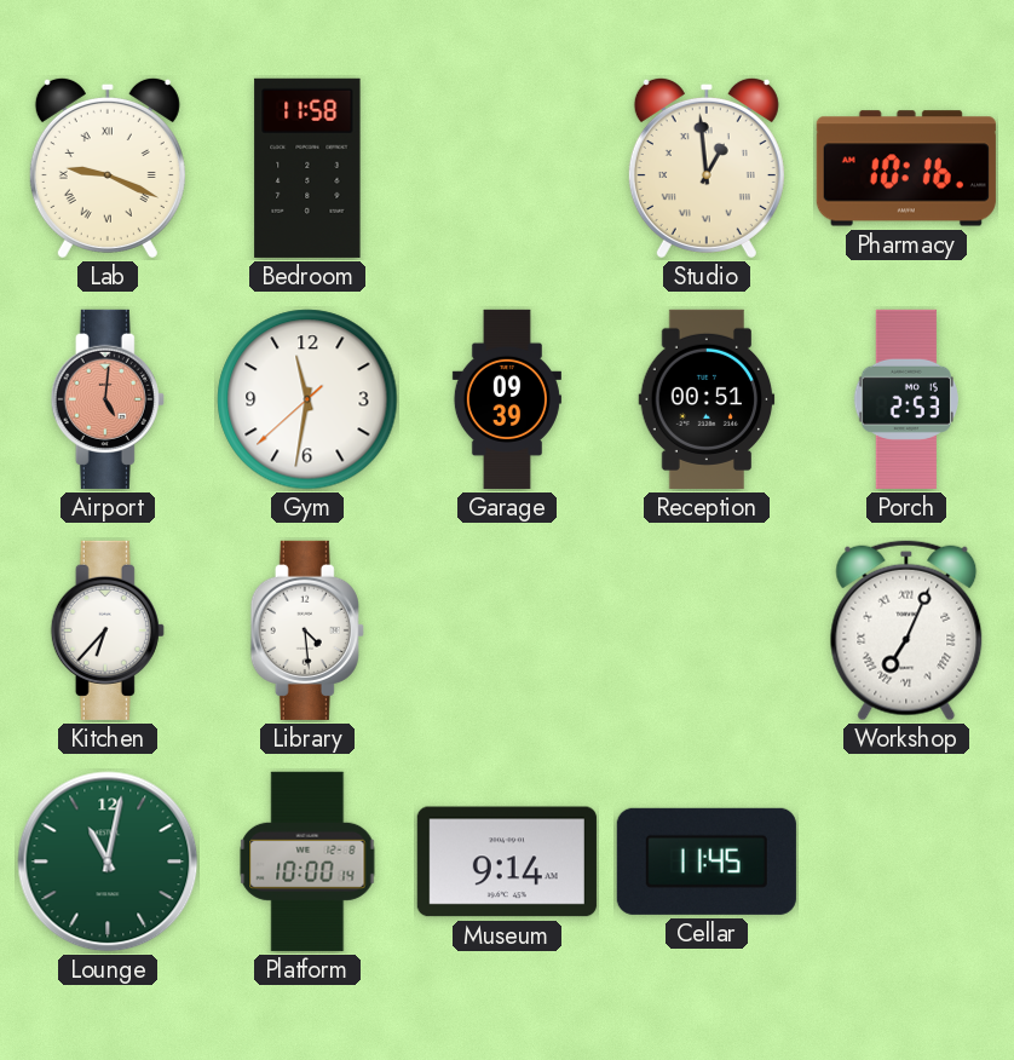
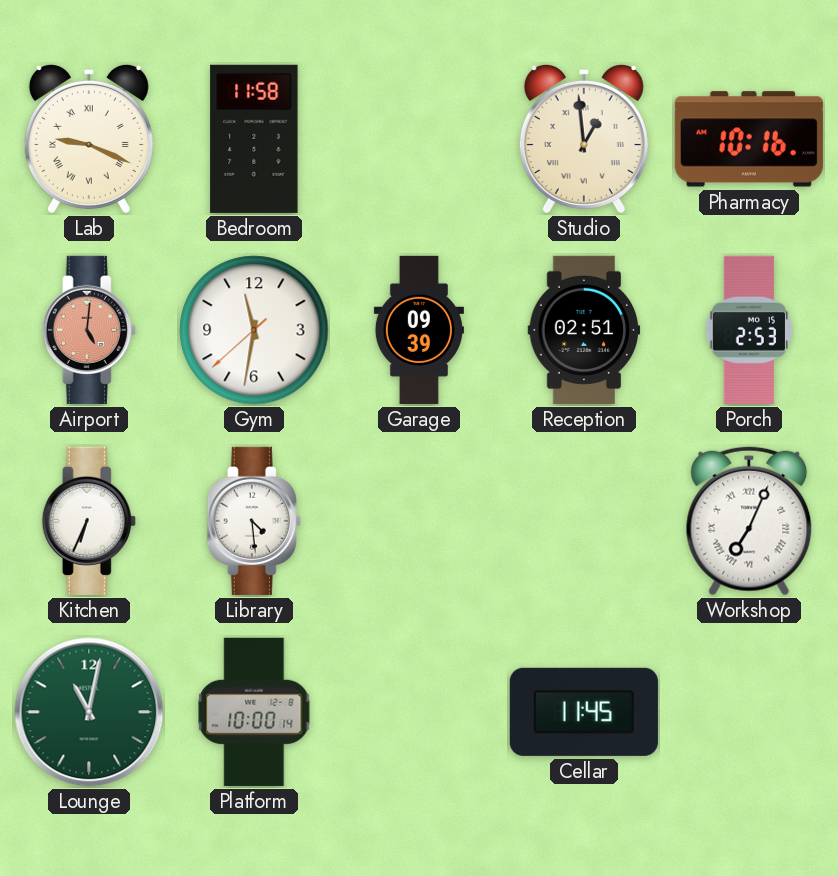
Reception: 00:51 -> 02:51 (584, 330)
Kitchen: 6:37 -> 6:34 (89, 521)
Museum: 9:14 -> none (507, 862)
